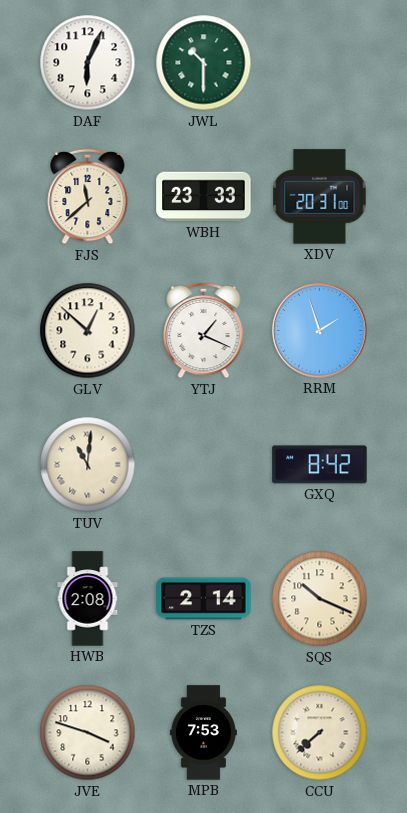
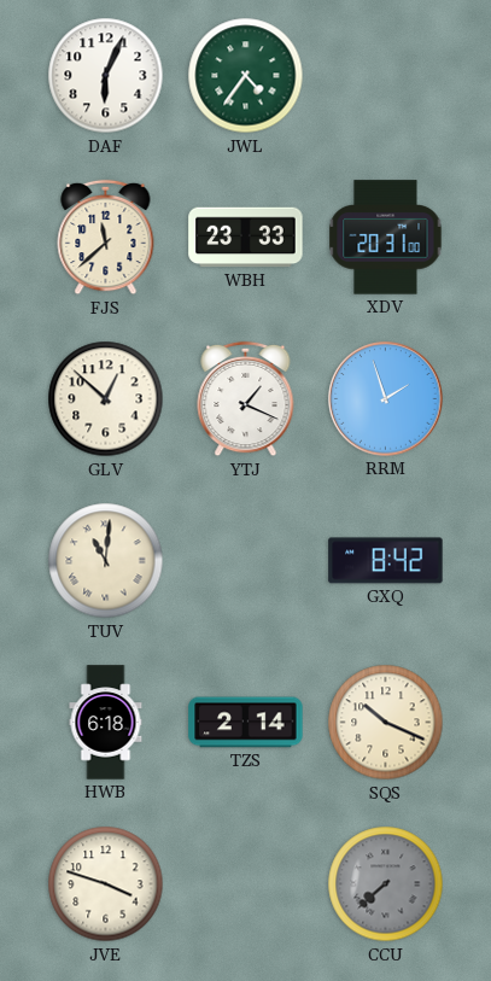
JWL: 10:30 -> 4:36 (246, 76)
HWB: 2:08 -> 6:18 (106, 723)
MPB: 7:53 -> none (203, 733)
CCU dial: cream -> grey (386, 884)
